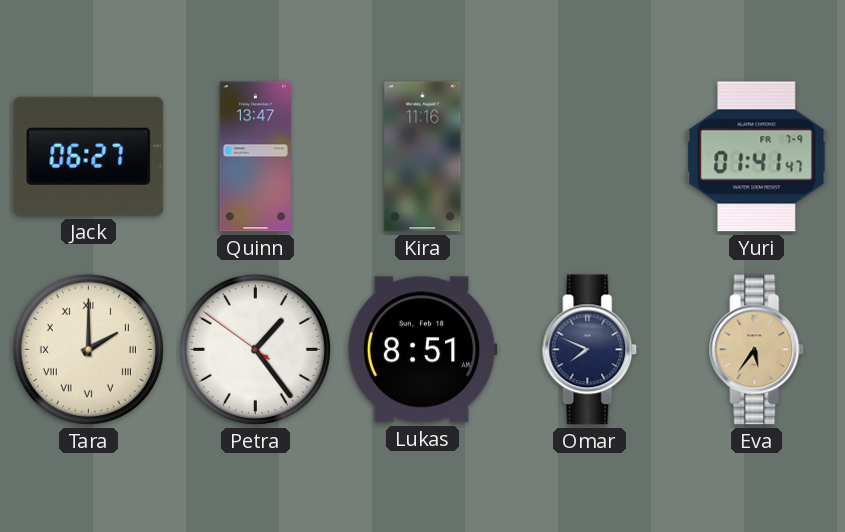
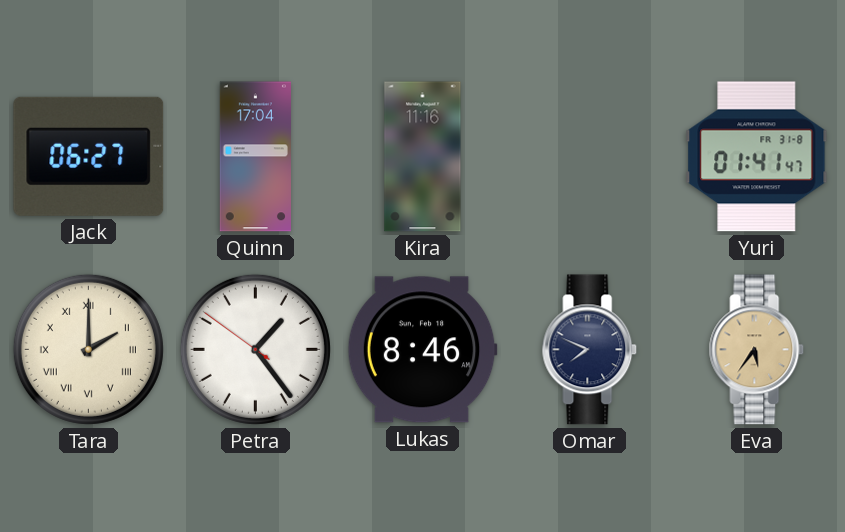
Quinn: 13:47 -> 17:04 (255, 157)
Yuri date: FR 7-9 -> FR 31-8 (757, 157)
Lukas: 8:51 -> 8:46 (422, 350)
